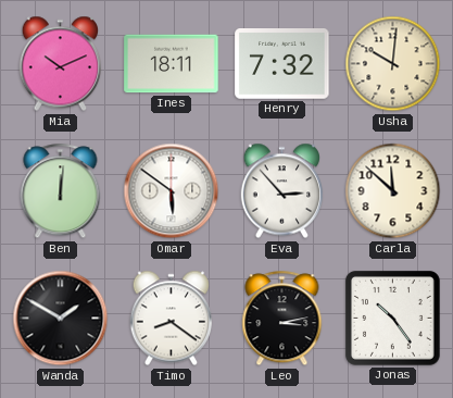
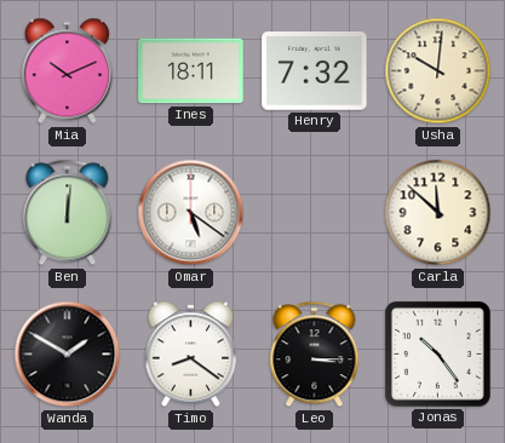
Omar: 5:51 -> 5:21 (191, 213)
Eva: 2:53 -> none (281, 191)
Leo: 3:13 -> 3:15 (315, 355)
